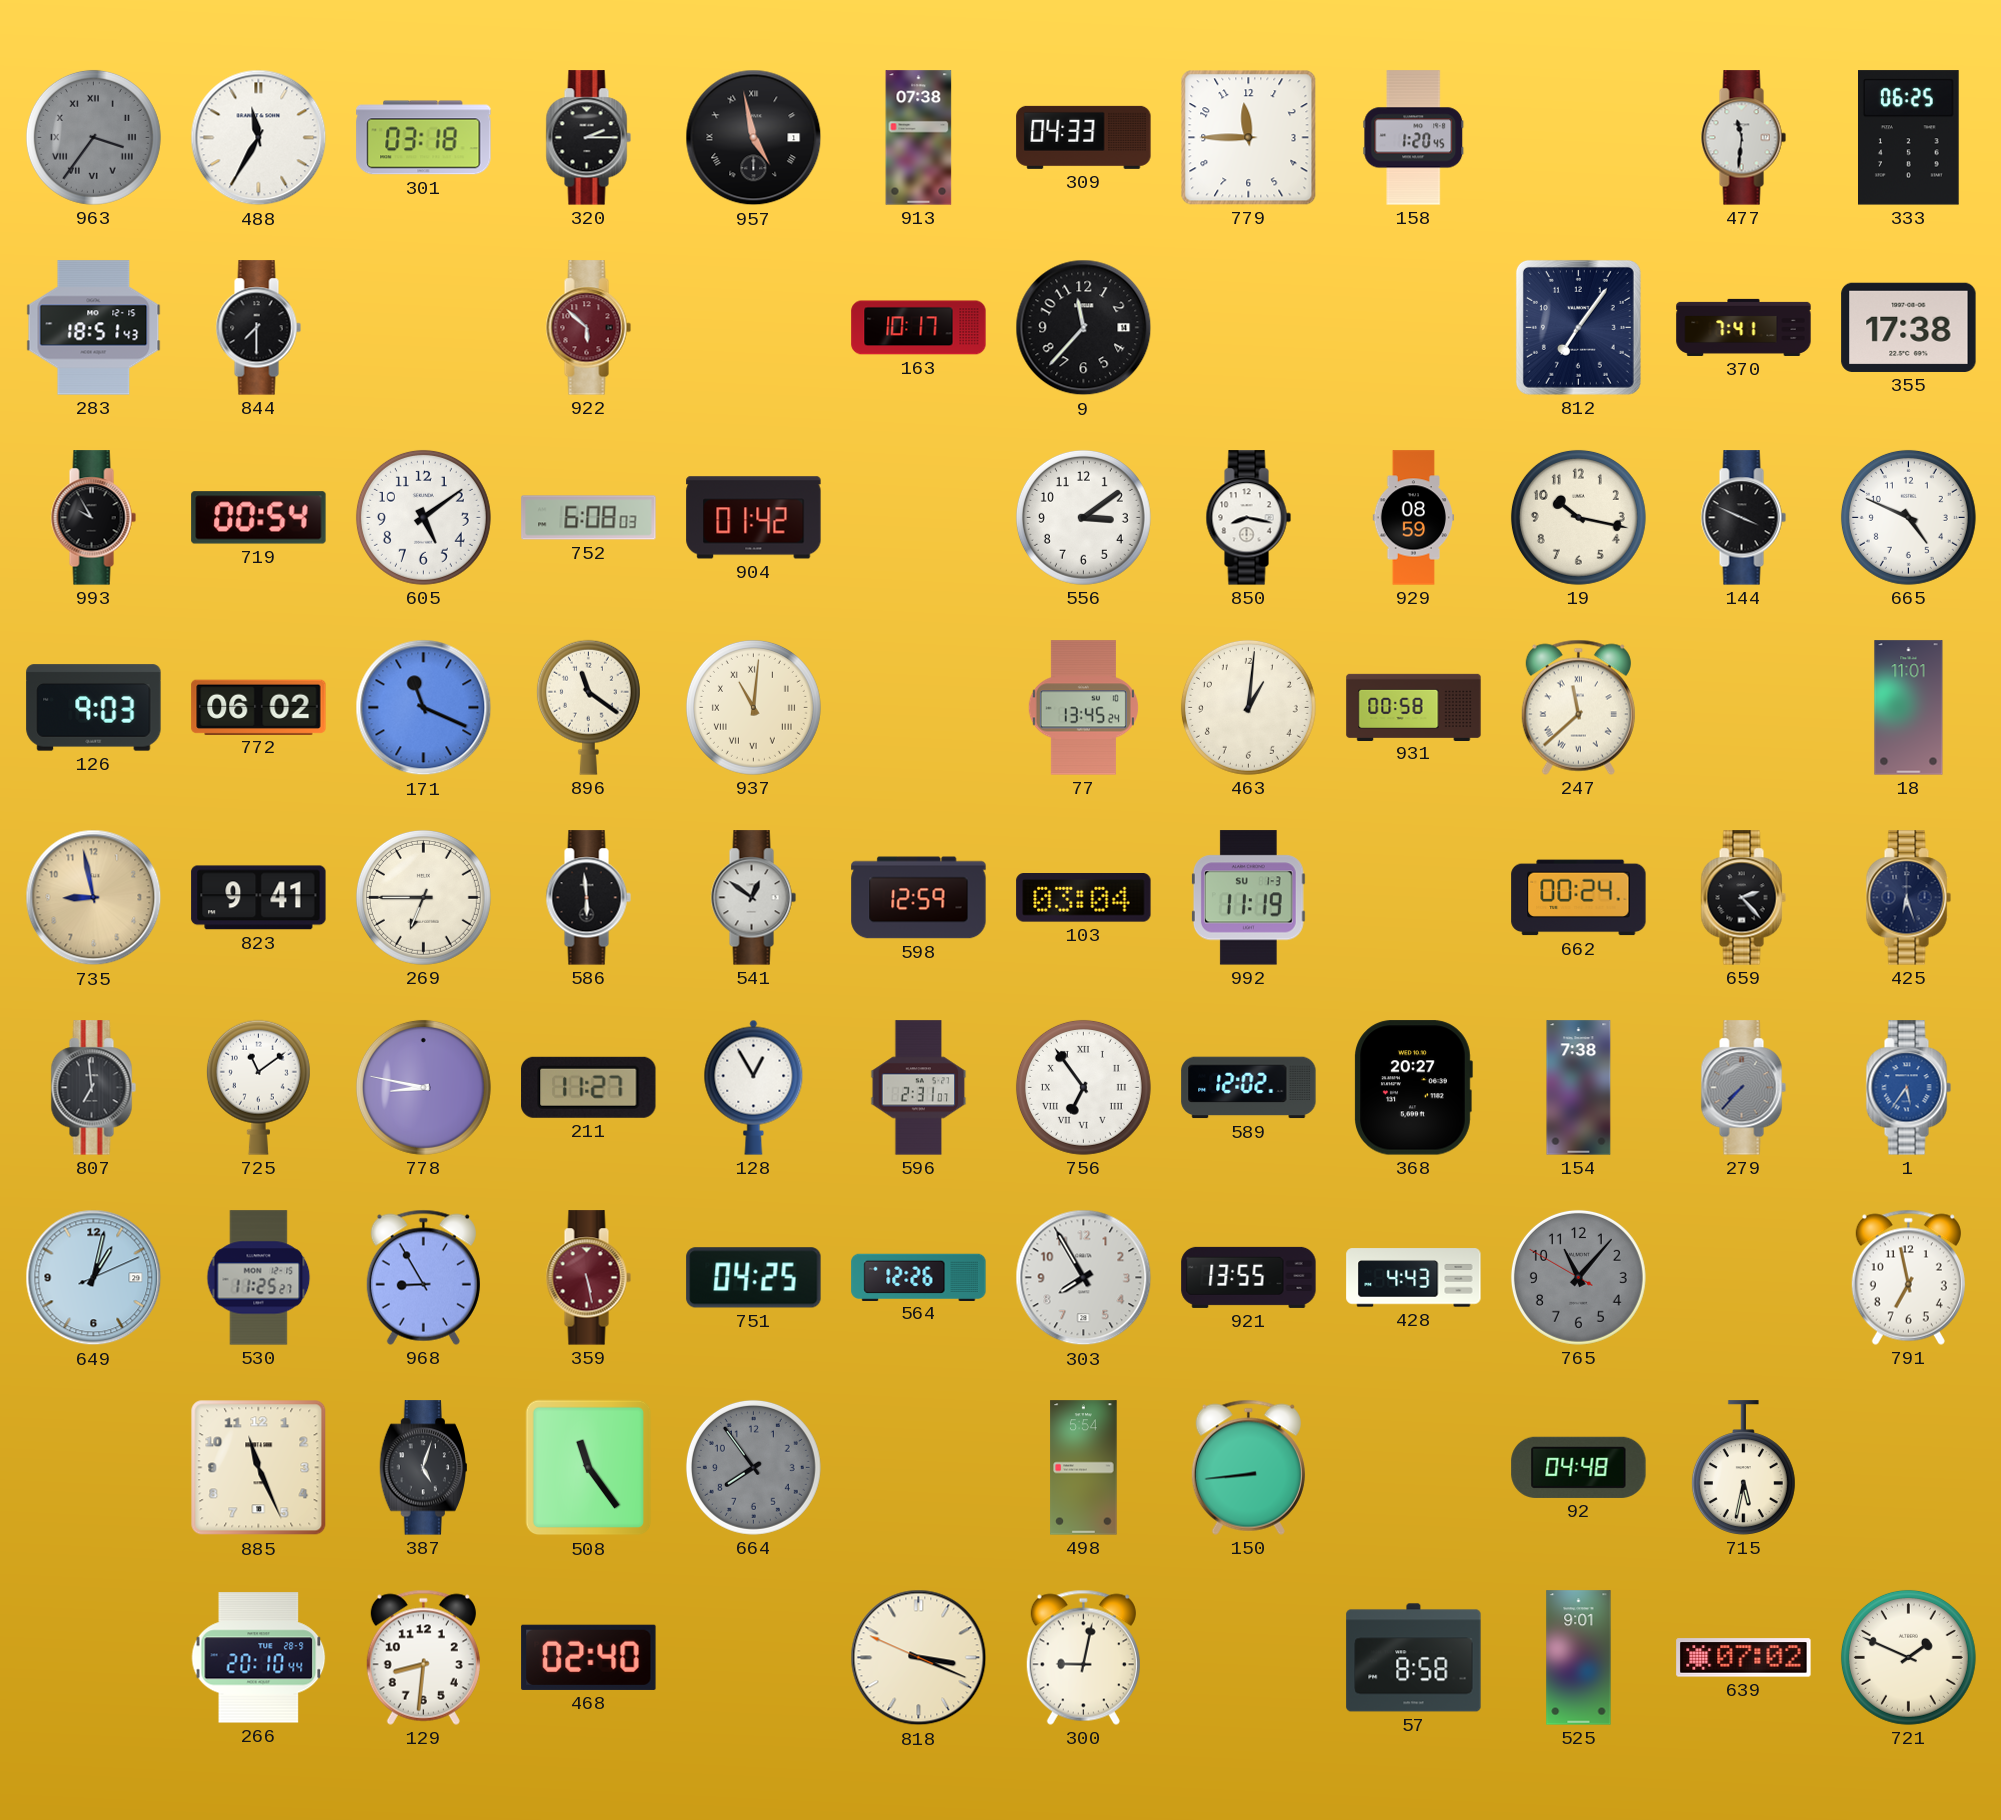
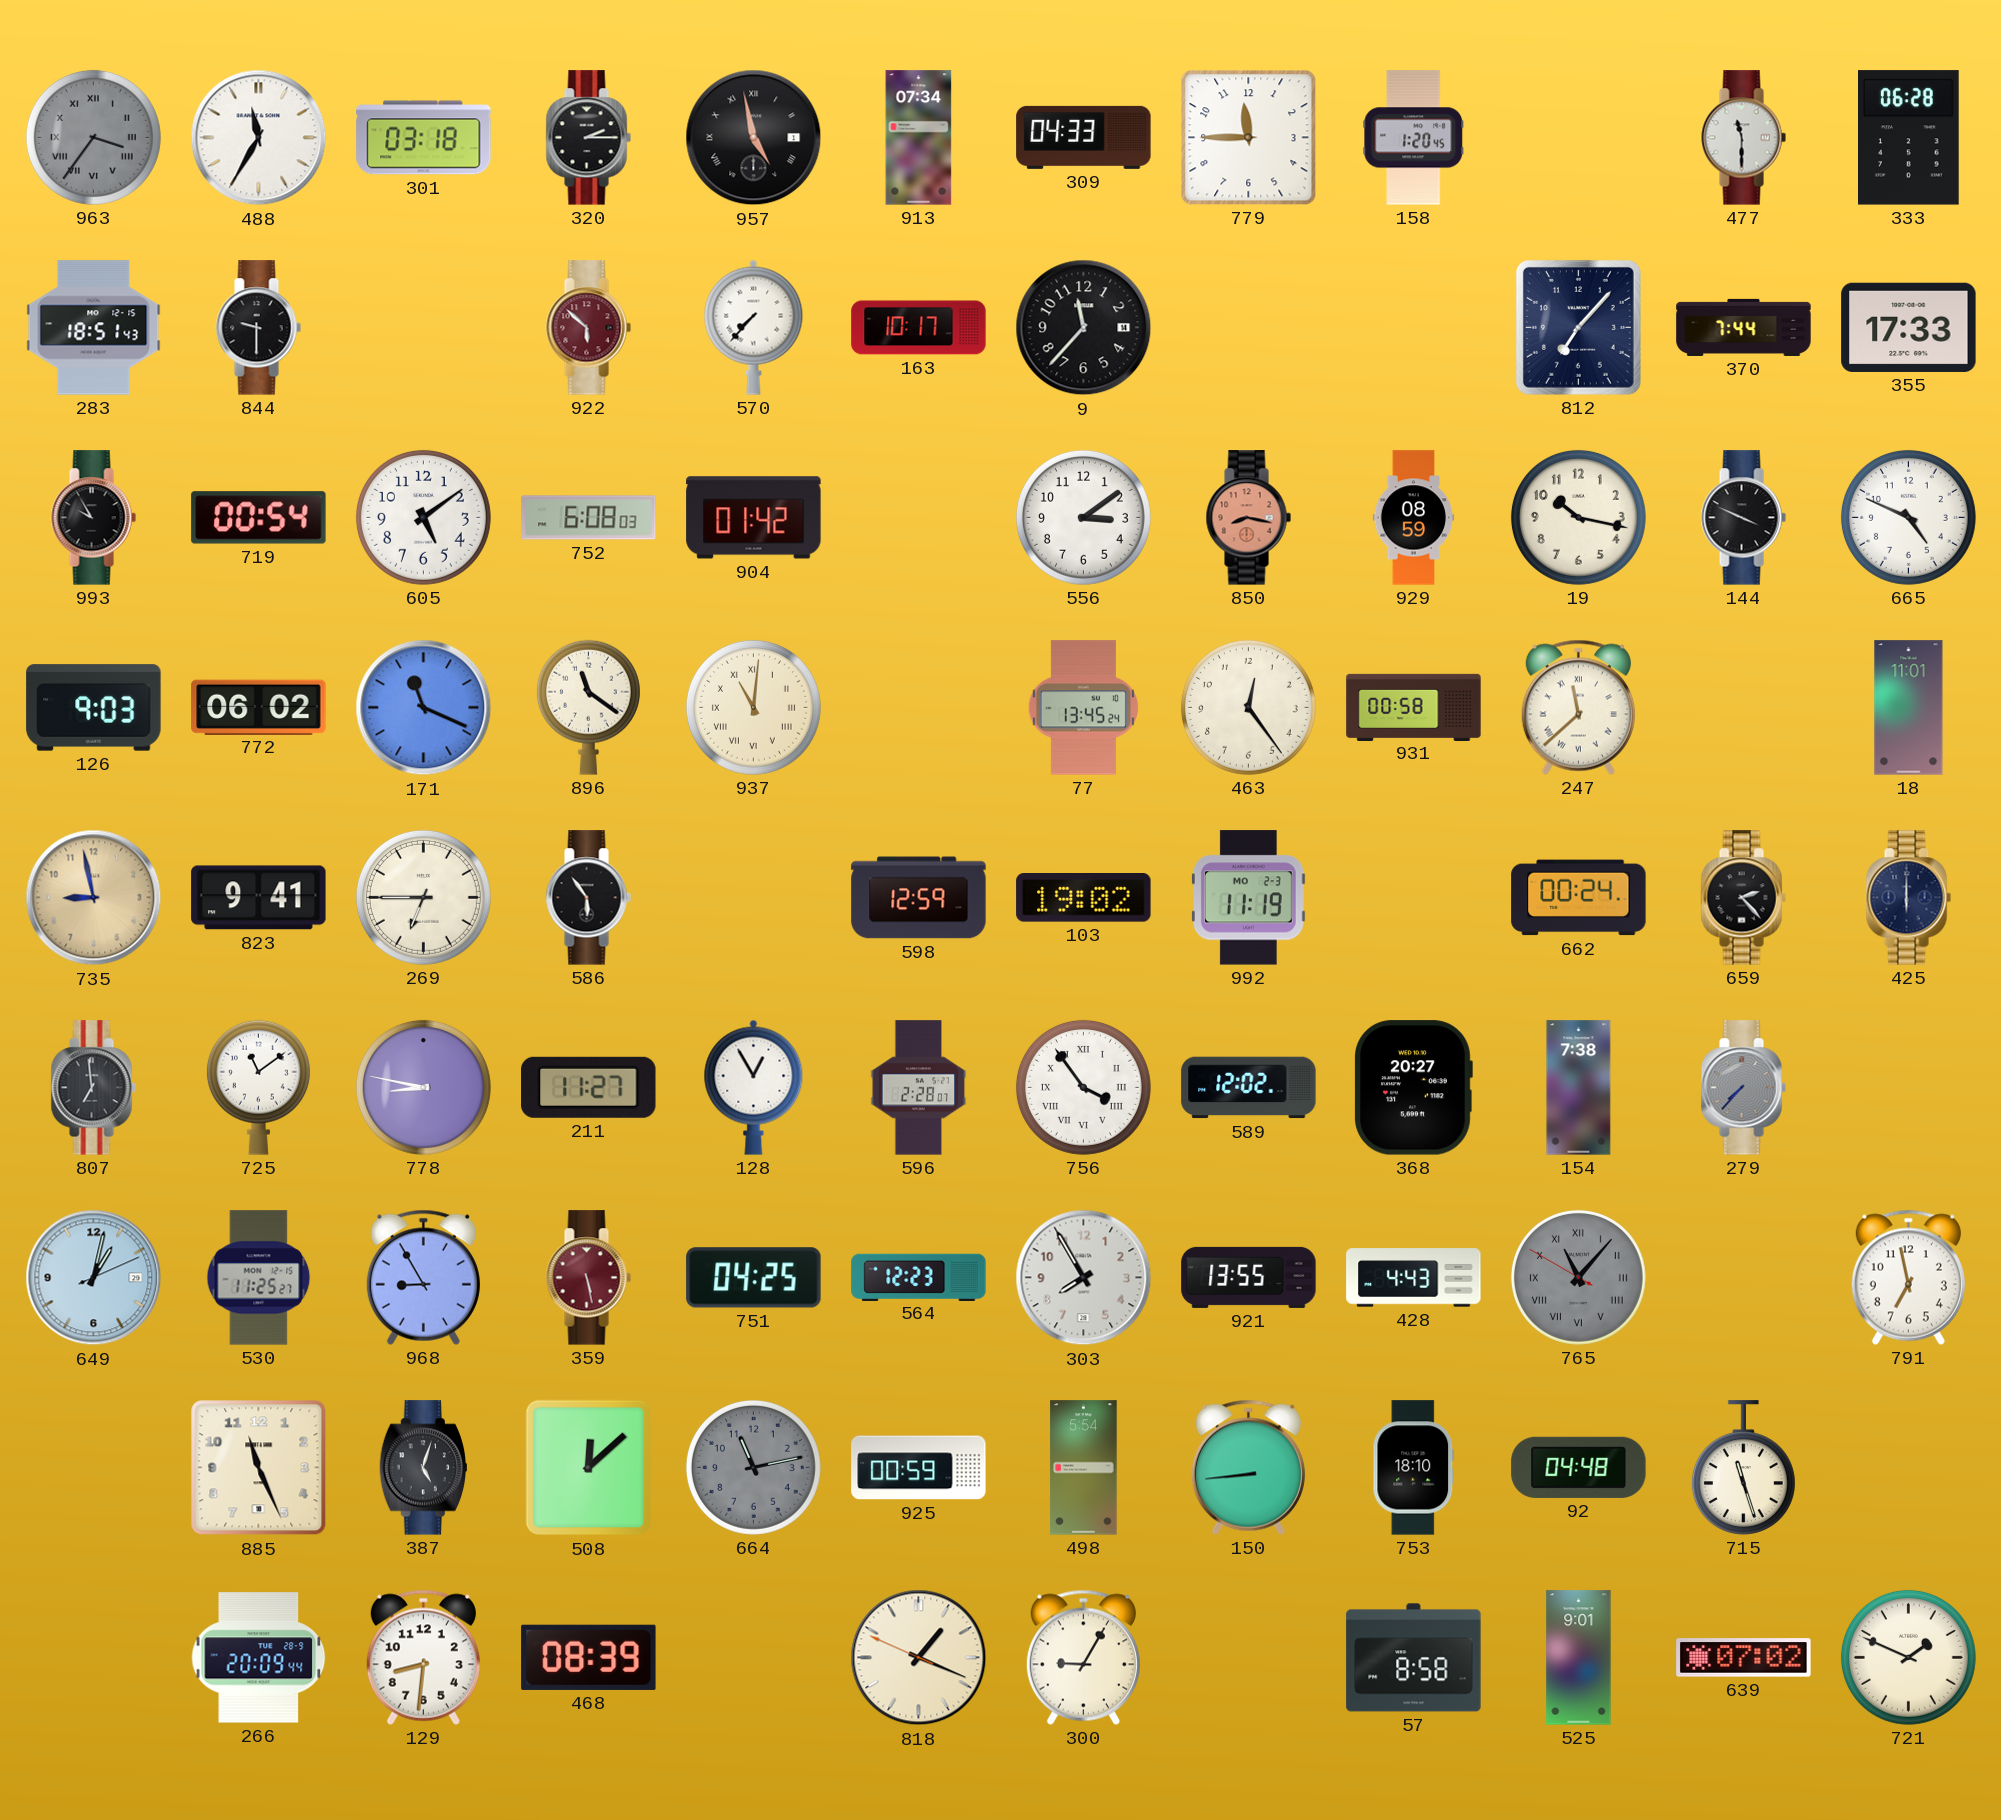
913: 07:38 -> 07:34 (919, 138)
477: 11:31 -> 11:30 (1743, 138)
333: 06:25 -> 06:28 (1909, 138)
844: 7:30 -> 9:30 (258, 328)
570: none -> 7:37 (754, 327)
812: 7:06 -> 7:07 (1578, 327)
370: 7:41 -> 7:44 (1744, 327)
355: 17:38 -> 17:33 (1909, 327)
850 dial: white -> salmon (1248, 518)
463: 1:01 -> 12:24 (1248, 707)
586: 5:59 -> 5:54 (588, 898)
541: 12:51 -> none (753, 898)
103: 03:04 -> 19:02 (1084, 898)
992 date: SU 1-3 -> MO 2-3 (1248, 898)
425: 6:27 -> 6:00 (1908, 898)
596: 2:31 -> 2:28 (919, 1088)
756: 6:54 -> 3:54 (1083, 1087)
1: 5:36 -> none (1908, 1088)
564: 12:26 -> 12:23 (919, 1277)
765 numerals: Arabic -> Roman (1578, 1277)
508: 11:24 -> 12:08 (589, 1468)
664: 7:54 -> 11:13 (753, 1467)
925: none -> 00:59 (919, 1468)
753: none -> 18:10 (1414, 1468)
715: 5:32 -> 11:27 (1743, 1468)
266: 20:10 -> 20:09 (259, 1658)
468: 02:40 -> 08:39 (589, 1657)
818: 3:18 -> 1:18 (919, 1658)
300: 9:02 -> 9:05 (1083, 1657)
